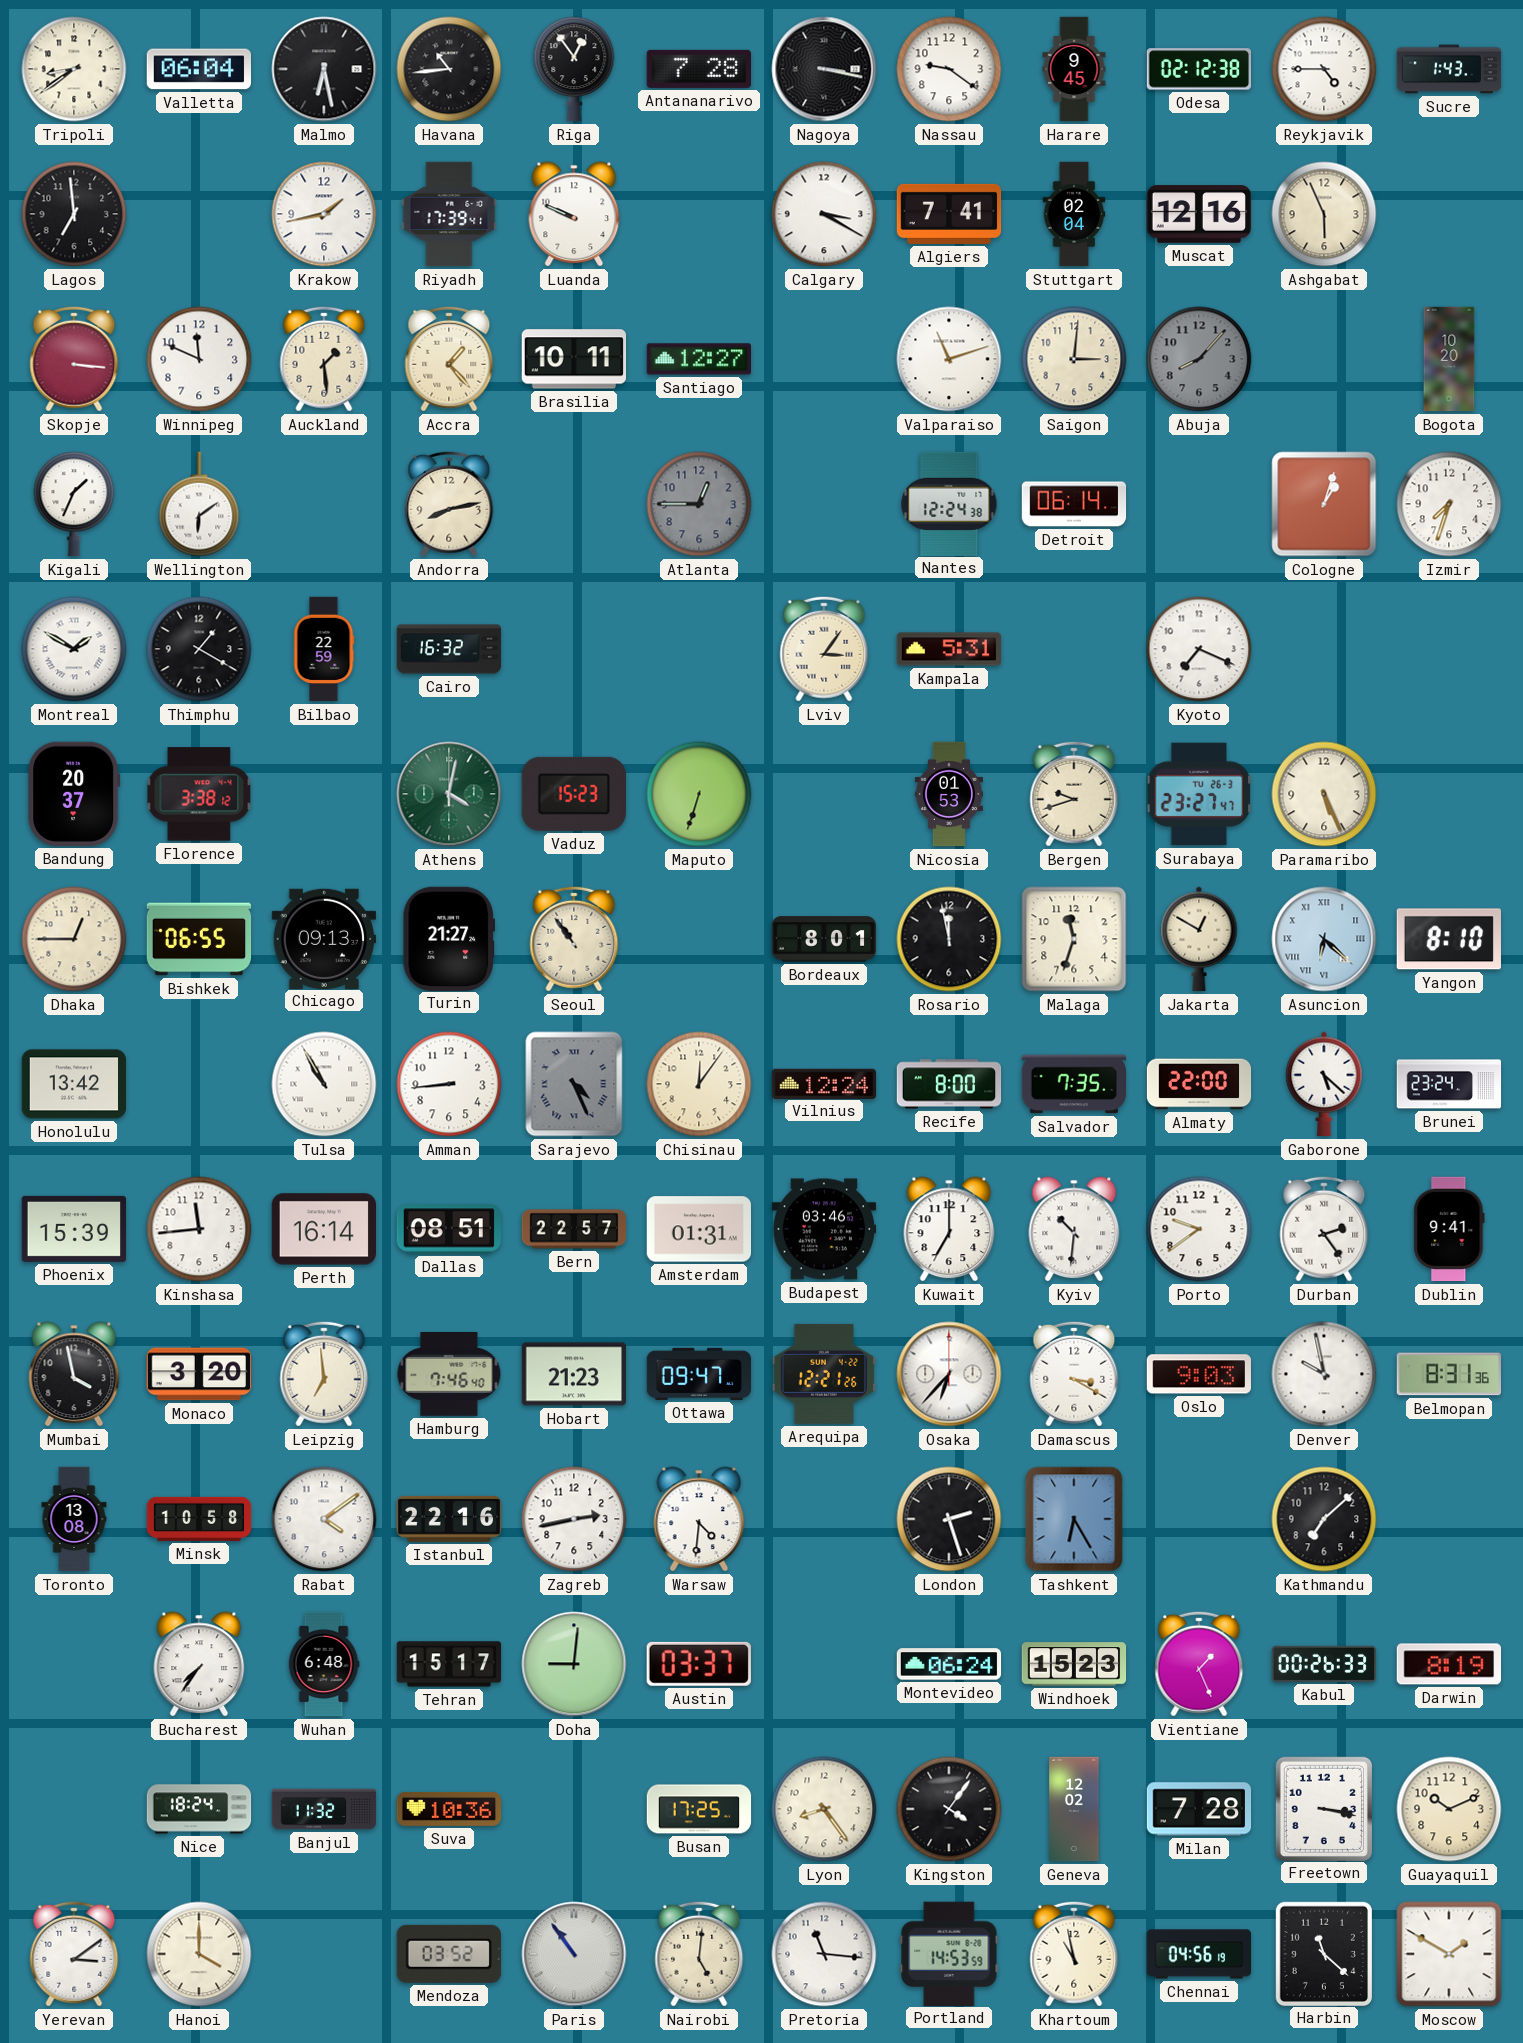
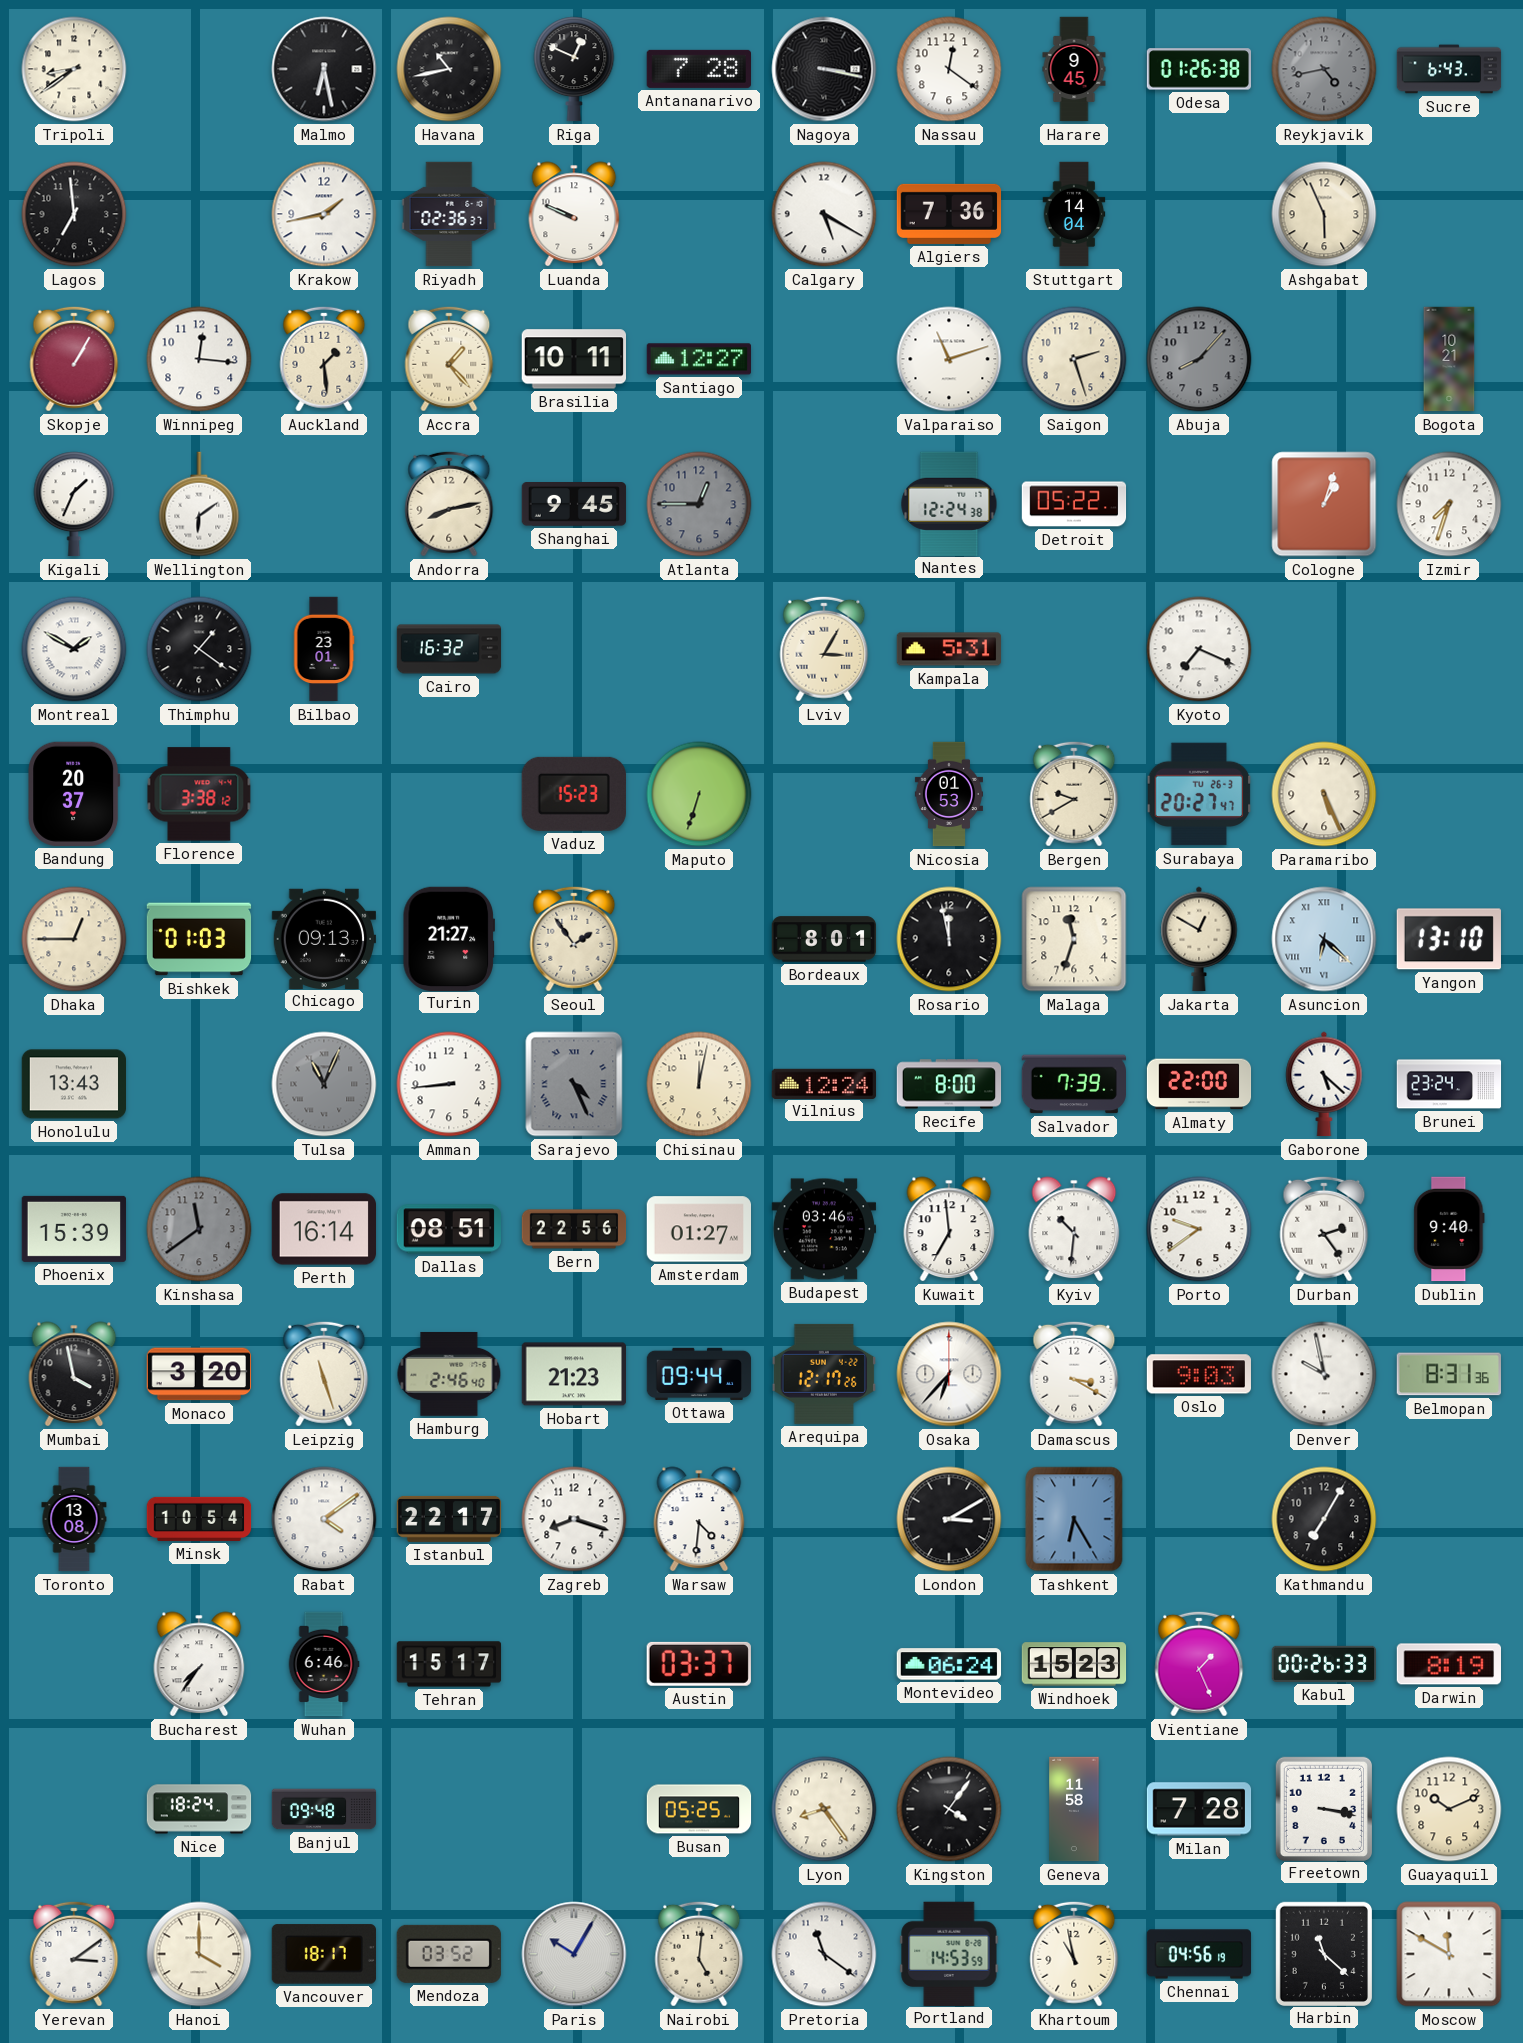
Valletta: 06:04 -> none (199, 69)
Havana: 10:44 -> 10:43 (449, 69)
Riga: 12:54 -> 12:49 (574, 69)
Nassau: 9:21 -> 12:21 (949, 69)
Odesa: 02:12 -> 01:26 (1198, 69)
Reykjavik: 4:45 -> 4:43 (1324, 69)
Reykjavik dial: white -> grey (1324, 69)
Sucre: 1:43 -> 6:43 (1449, 69)
Riyadh: 17:39 -> 02:36 (449, 214)
Calgary: 3:20 -> 5:20 (824, 214)
Algiers: 7:41 -> 7:36 (949, 214)
Stuttgart: 02:04 -> 14:04 (1074, 214)
Muscat: 12:16 -> none (1198, 214)
Skopje: 3:16 -> 1:05 (74, 359)
Winnipeg: 11:49 -> 12:16 (199, 359)
Saigon: 3:01 -> 2:27 (1074, 359)
Bogota: 10:20 -> 10:21 (1449, 359)
Shanghai: none -> 9:45 (574, 505)
Detroit: 06:14 -> 05:22 (1074, 504)
Thimphu: 1:20 -> 1:21 (199, 649)
Bilbao: 22:59 -> 23:01 (324, 649)
Lviv: 3:06 -> 3:05 (824, 649)
Athens: 4:02 -> none (449, 794)
Bergen: 9:42 -> 9:40 (1074, 794)
Surabaya: 23:27 -> 20:27 (1199, 794)
Bishkek: 06:55 -> 01:03 (199, 939)
Seoul: 10:54 -> 1:54 (574, 939)
Yangon: 8:10 -> 13:10 (1449, 939)
Honolulu: 13:42 -> 13:43 (73, 1084)
Tulsa: 10:55 -> 11:04 (324, 1084)
Tulsa dial: white -> grey (324, 1084)
Chisinau: 12:06 -> 12:02 (699, 1084)
Salvador: 7:35 -> 7:39 (1073, 1084)
Kinshasa: 11:44 -> 11:39 (199, 1229)
Kinshasa dial: white -> grey (199, 1229)
Bern: 22:57 -> 22:56 (574, 1229)
Amsterdam: 01:31 -> 01:27 (698, 1229)
Kuwait: 7:00 -> 6:59 (949, 1229)
Dublin: 9:41 -> 9:40 (1449, 1229)
Leipzig: 6:59 -> 11:27 (324, 1374)
Hamburg: 7:46 -> 2:46 (449, 1374)
Ottawa: 09:47 -> 09:44 (699, 1374)
Arequipa: 12:21 -> 12:17 (823, 1374)
Minsk: 10:58 -> 10:54 (199, 1519)
Istanbul: 22:16 -> 22:17 (449, 1519)
Zagreb: 2:43 -> 8:18 (574, 1519)
London: 2:27 -> 3:10 (949, 1519)
Kathmandu: 7:08 -> 7:05 (1324, 1519)
Wuhan: 6:48 -> 6:46 (324, 1664)
Doha: 9:01 -> none (574, 1664)
Banjul: 11:32 -> 09:48 (324, 1809)
Suva: 10:36 -> none (449, 1809)
Busan: 17:25 -> 05:25 (699, 1809)
Geneva: 12:02 -> 11:58 (1074, 1809)
Vancouver: none -> 18:17 (323, 1954)
Paris: 10:54 -> 10:05 (574, 1954)
Pretoria: 11:16 -> 11:21 (824, 1954)
Moscow: 1:50 -> 11:50 (1449, 1954)
